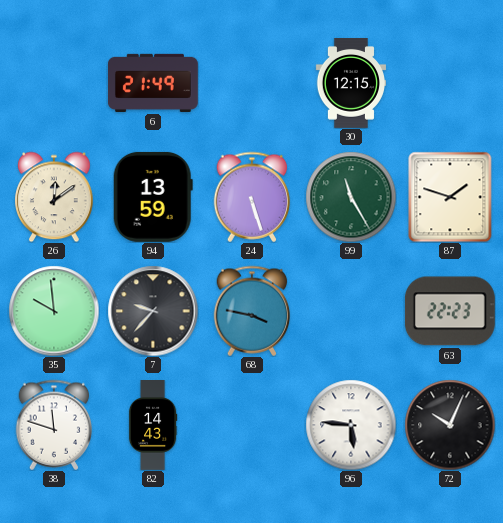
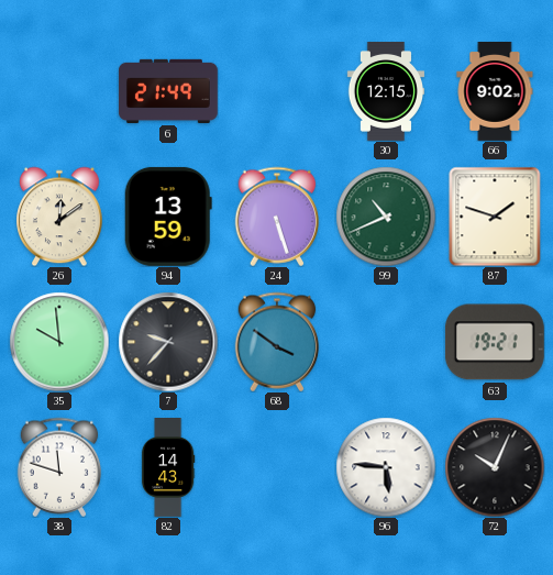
66: none -> 9:02 (495, 91)
99: 11:25 -> 10:41 (386, 217)
68: 3:47 -> 3:51 (277, 342)
63: 22:23 -> 19:21 (495, 342)
